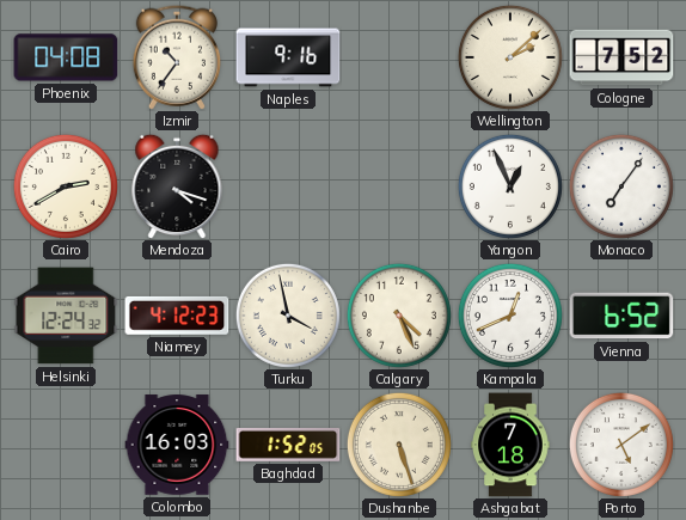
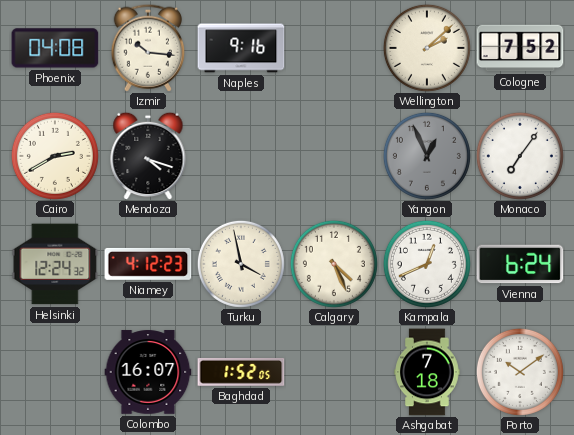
Izmir: 10:36 -> 10:16 (147, 48)
Yangon dial: white -> grey (427, 156)
Vienna: 6:52 -> 6:24 (520, 264)
Colombo: 16:03 -> 16:07 (148, 372)
Dushanbe: 5:27 -> none (399, 445)
Porto: 5:09 -> 10:09 (520, 372)
